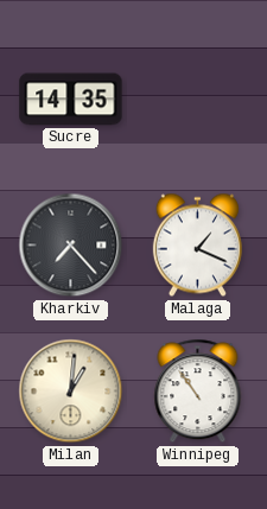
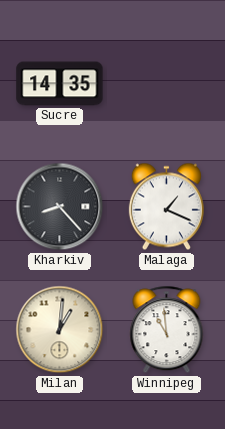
Kharkiv: 7:23 -> 8:23 (60, 207)
Winnipeg: 10:54 -> 10:59 (167, 330)
